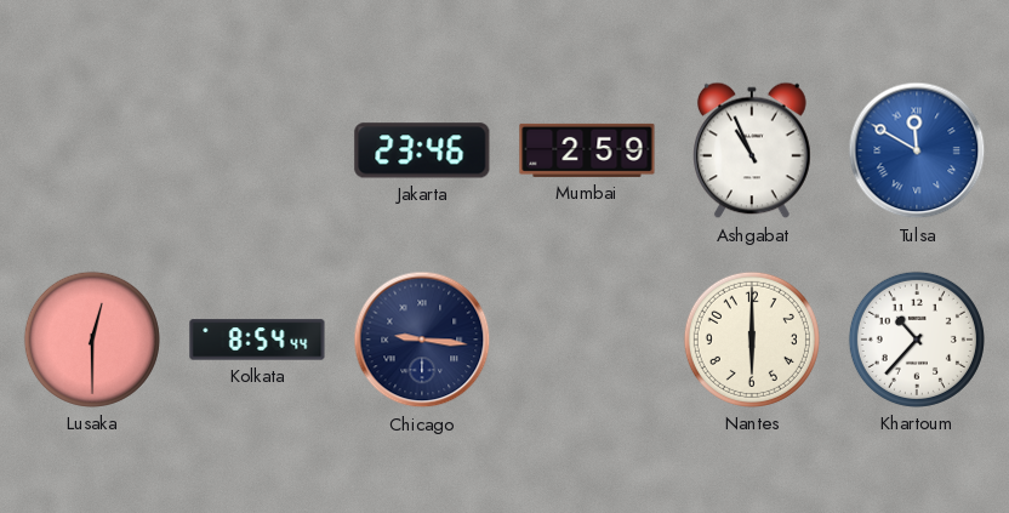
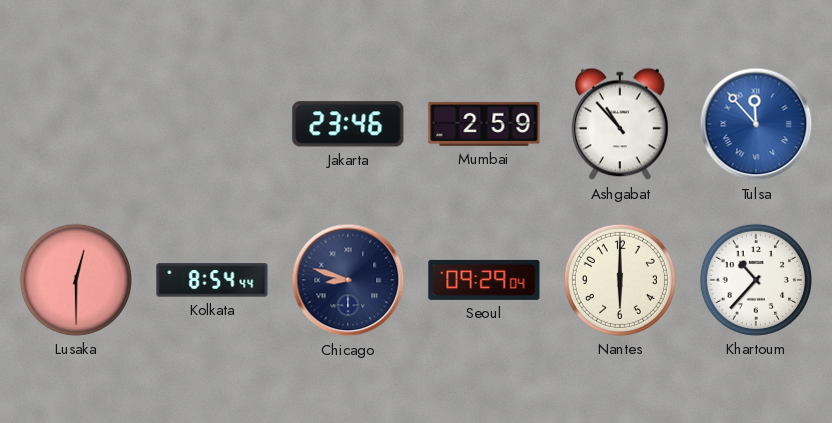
Ashgabat: 10:56 -> 10:53 (621, 124)
Tulsa: 11:50 -> 11:53 (756, 124)
Chicago: 9:16 -> 8:48 (348, 280)
Seoul: none -> 09:29 (484, 280)
